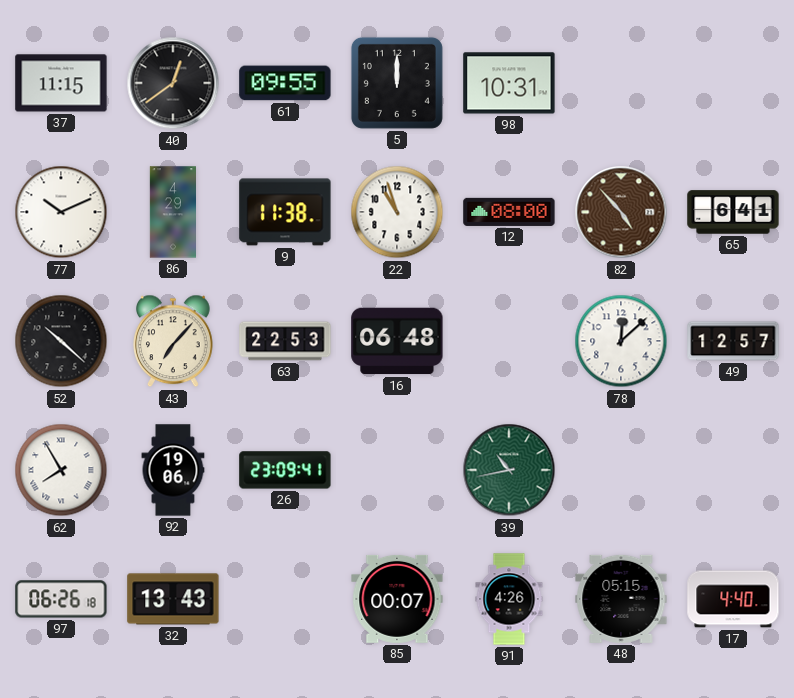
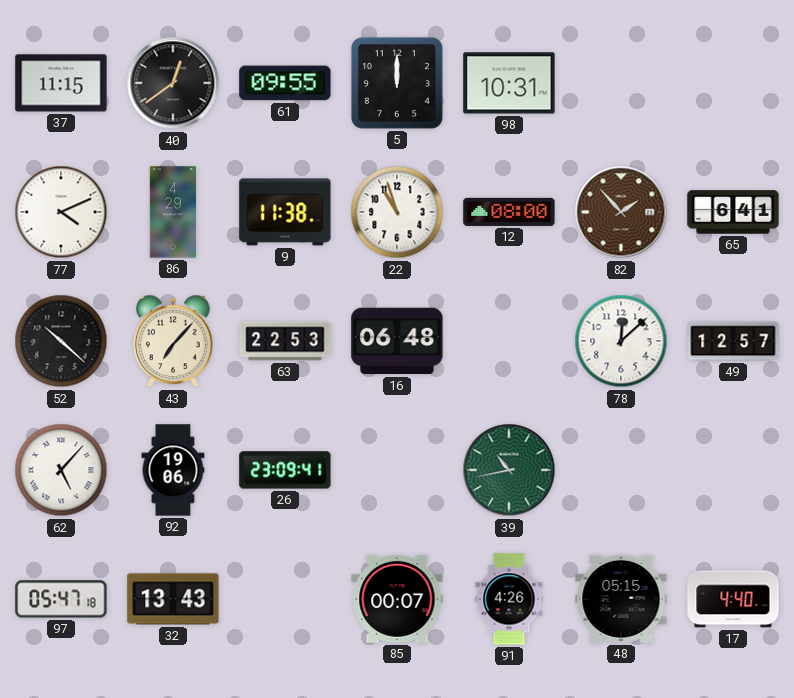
77: 10:11 -> 4:11 (61, 212)
82: 4:53 -> 1:53 (621, 212)
62: 7:55 -> 5:07 (61, 470)
97: 06:26 -> 05:47 (61, 599)
